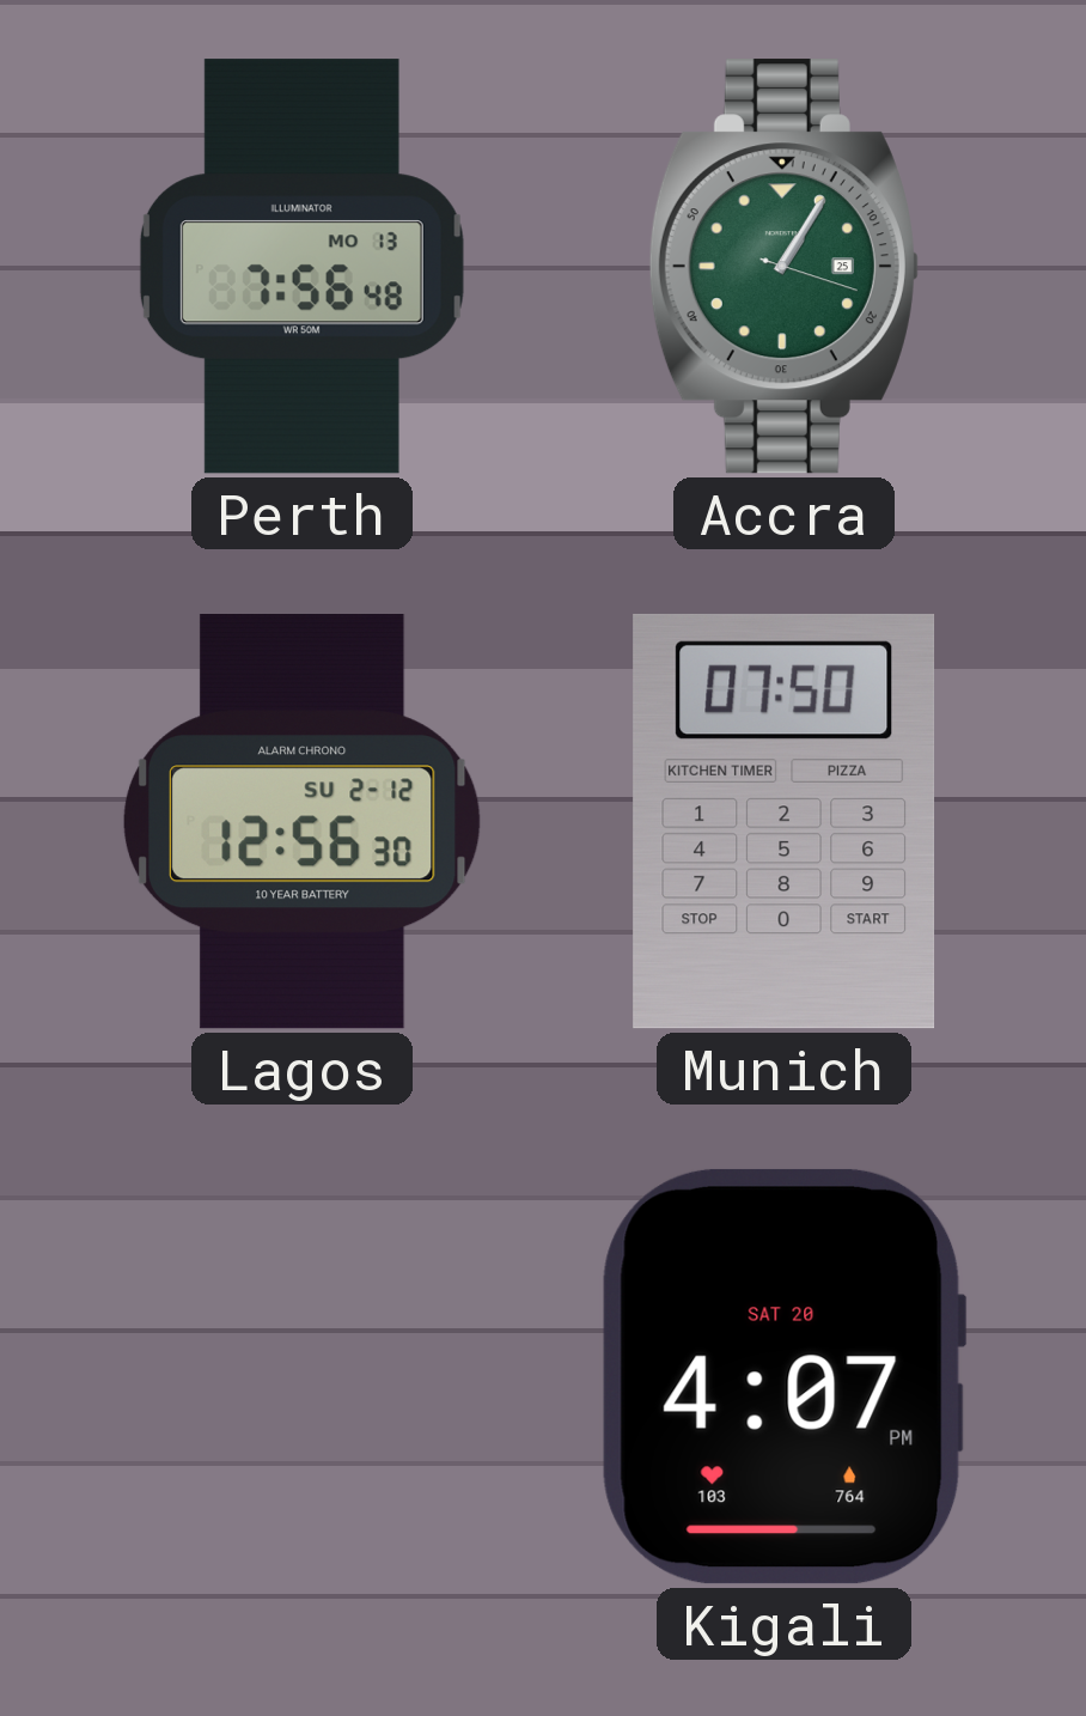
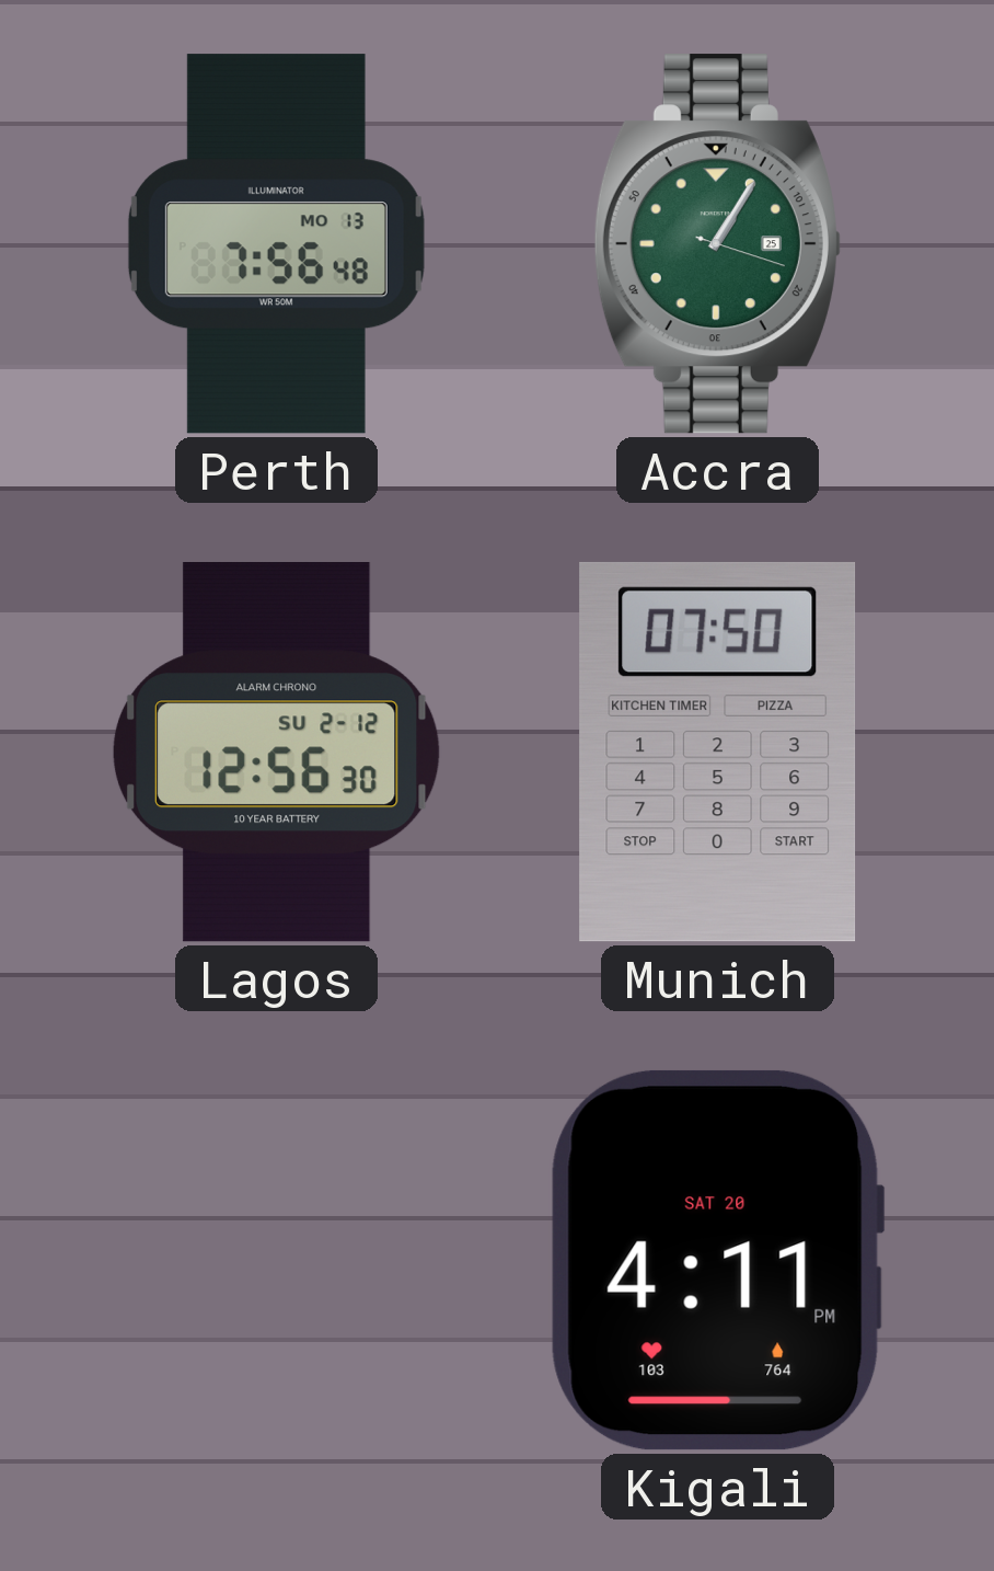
Kigali: 4:07 -> 4:11 (717, 1260)
